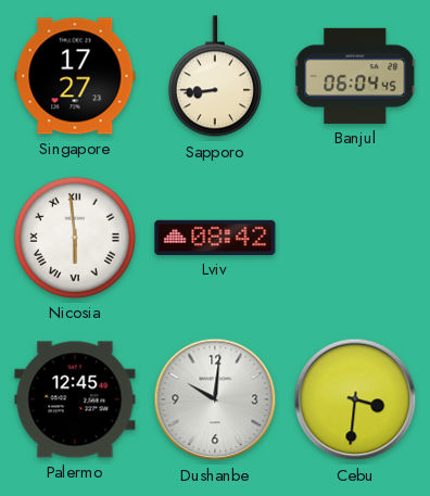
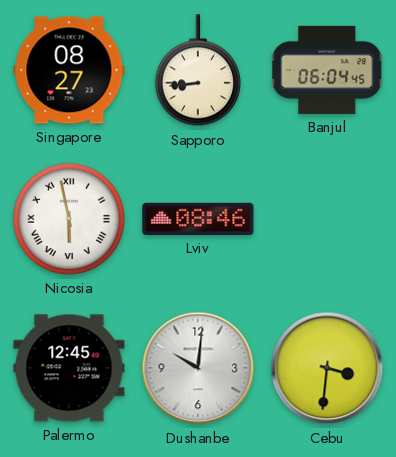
Singapore: 17:27 -> 08:27 (69, 70)
Nicosia: 5:59 -> 5:58 (69, 219)
Lviv: 08:42 -> 08:46 (198, 219)
